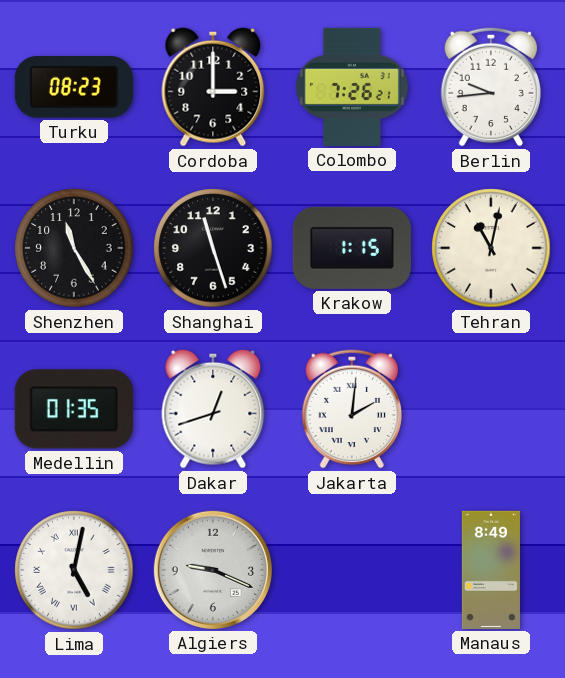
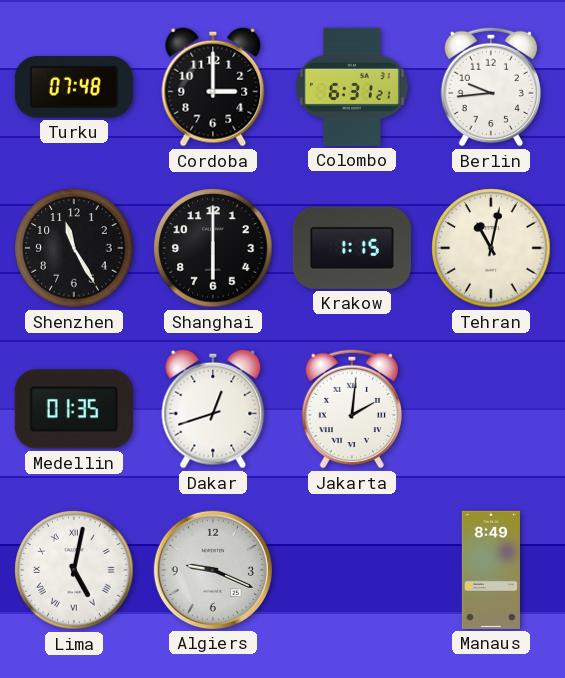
Turku: 08:23 -> 07:48 (74, 87)
Colombo: 7:26 -> 6:31 (352, 87)
Shanghai: 11:27 -> 6:00 (213, 248)
